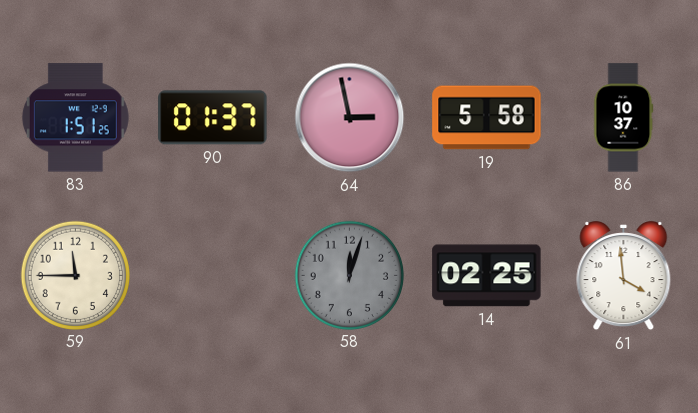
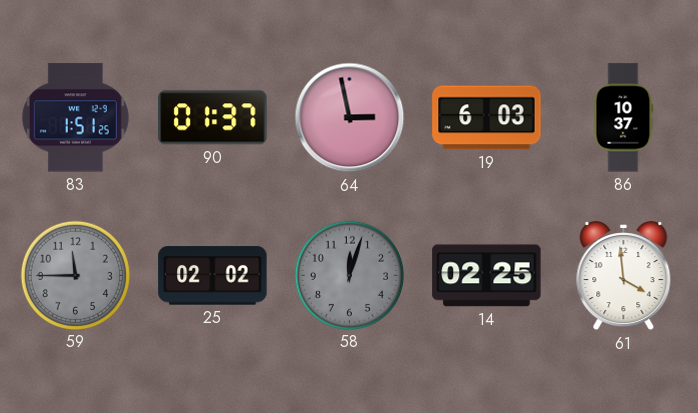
19: 5:58 -> 6:03 (487, 118)
59 dial: cream -> grey (75, 275)
25: none -> 02:02 (213, 276)
